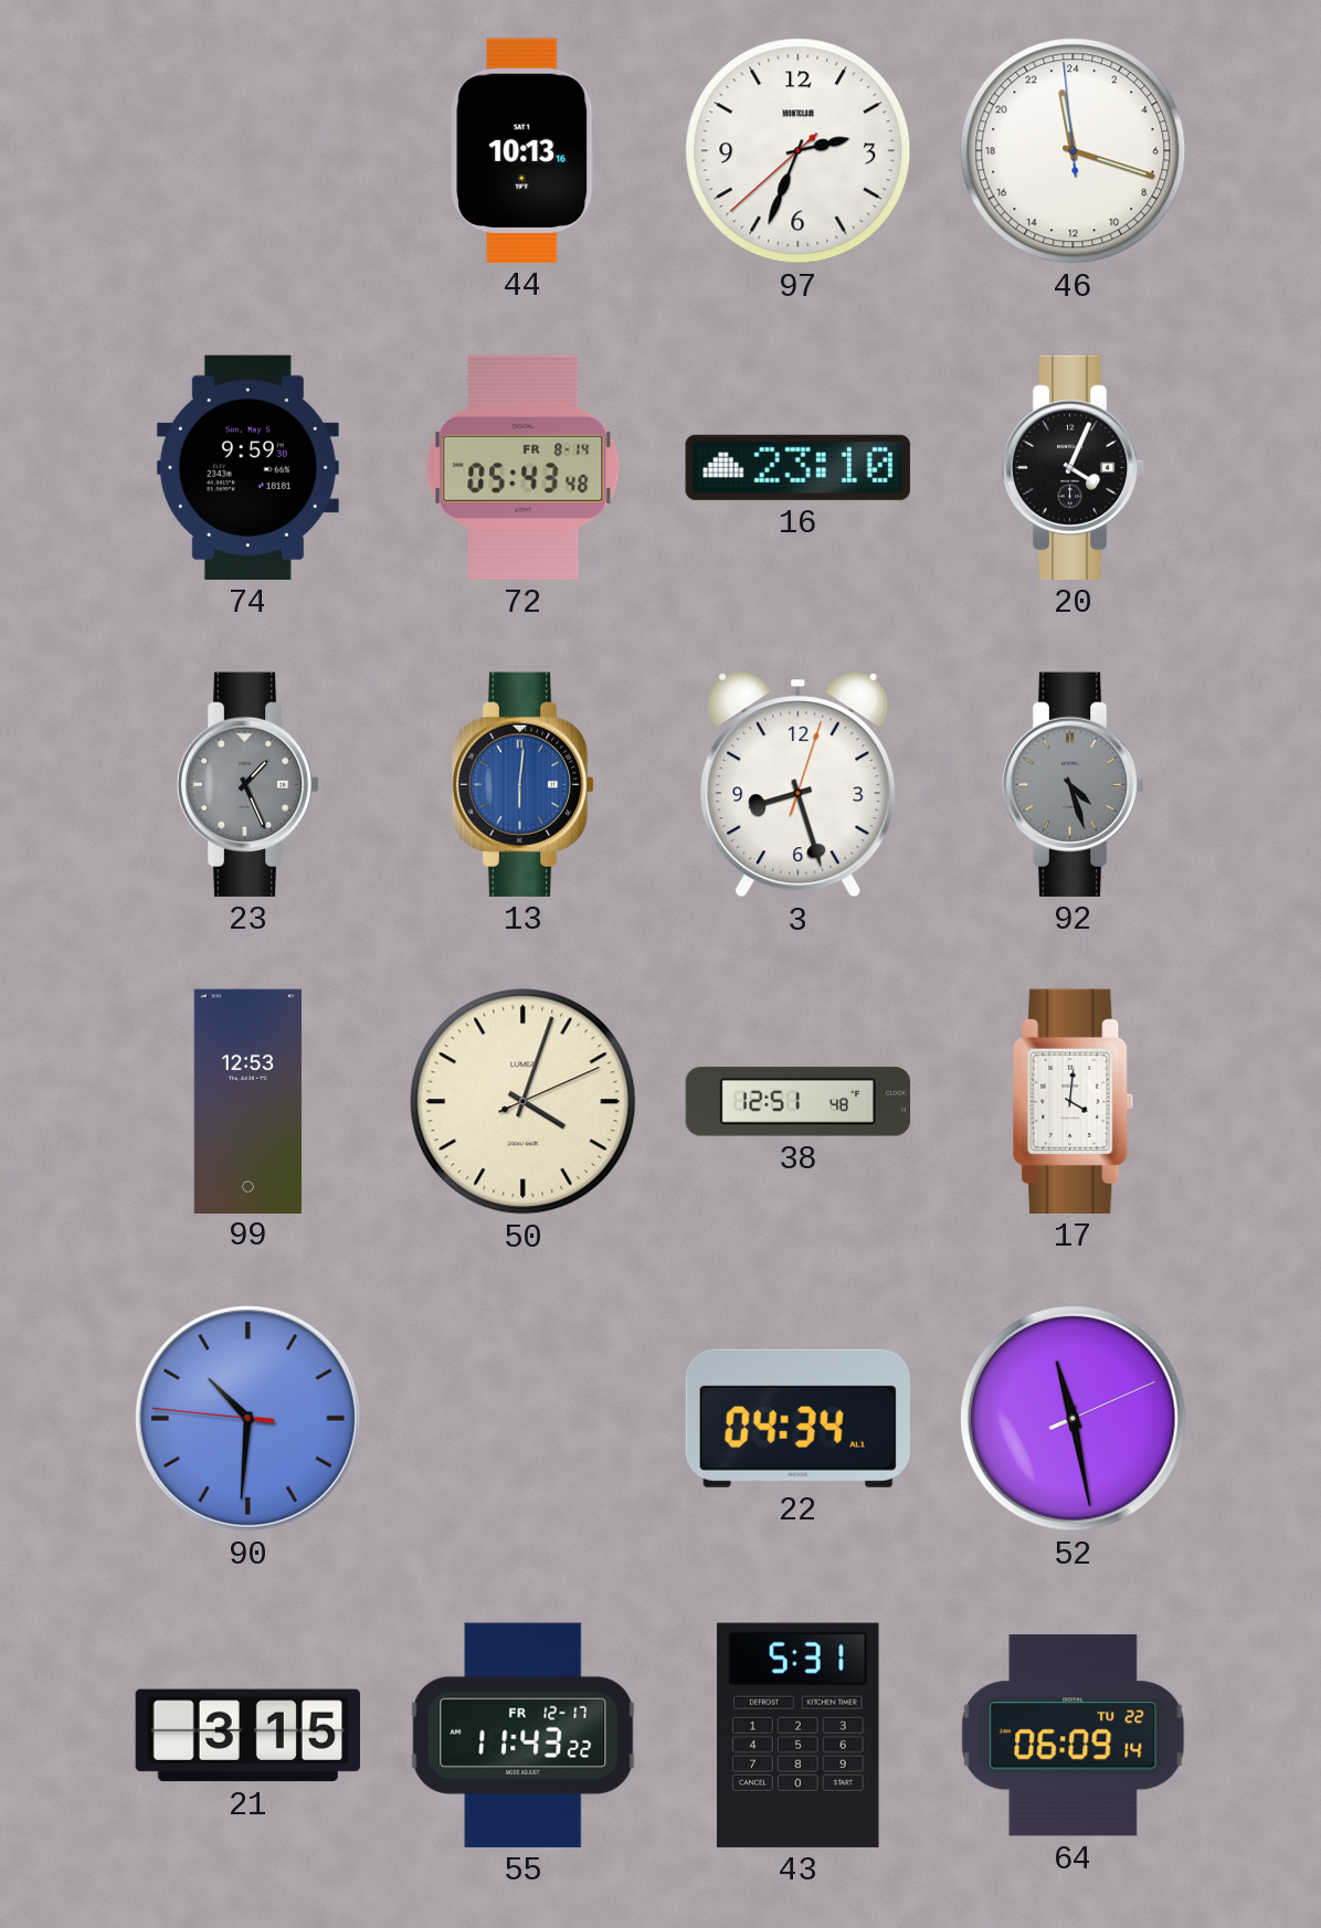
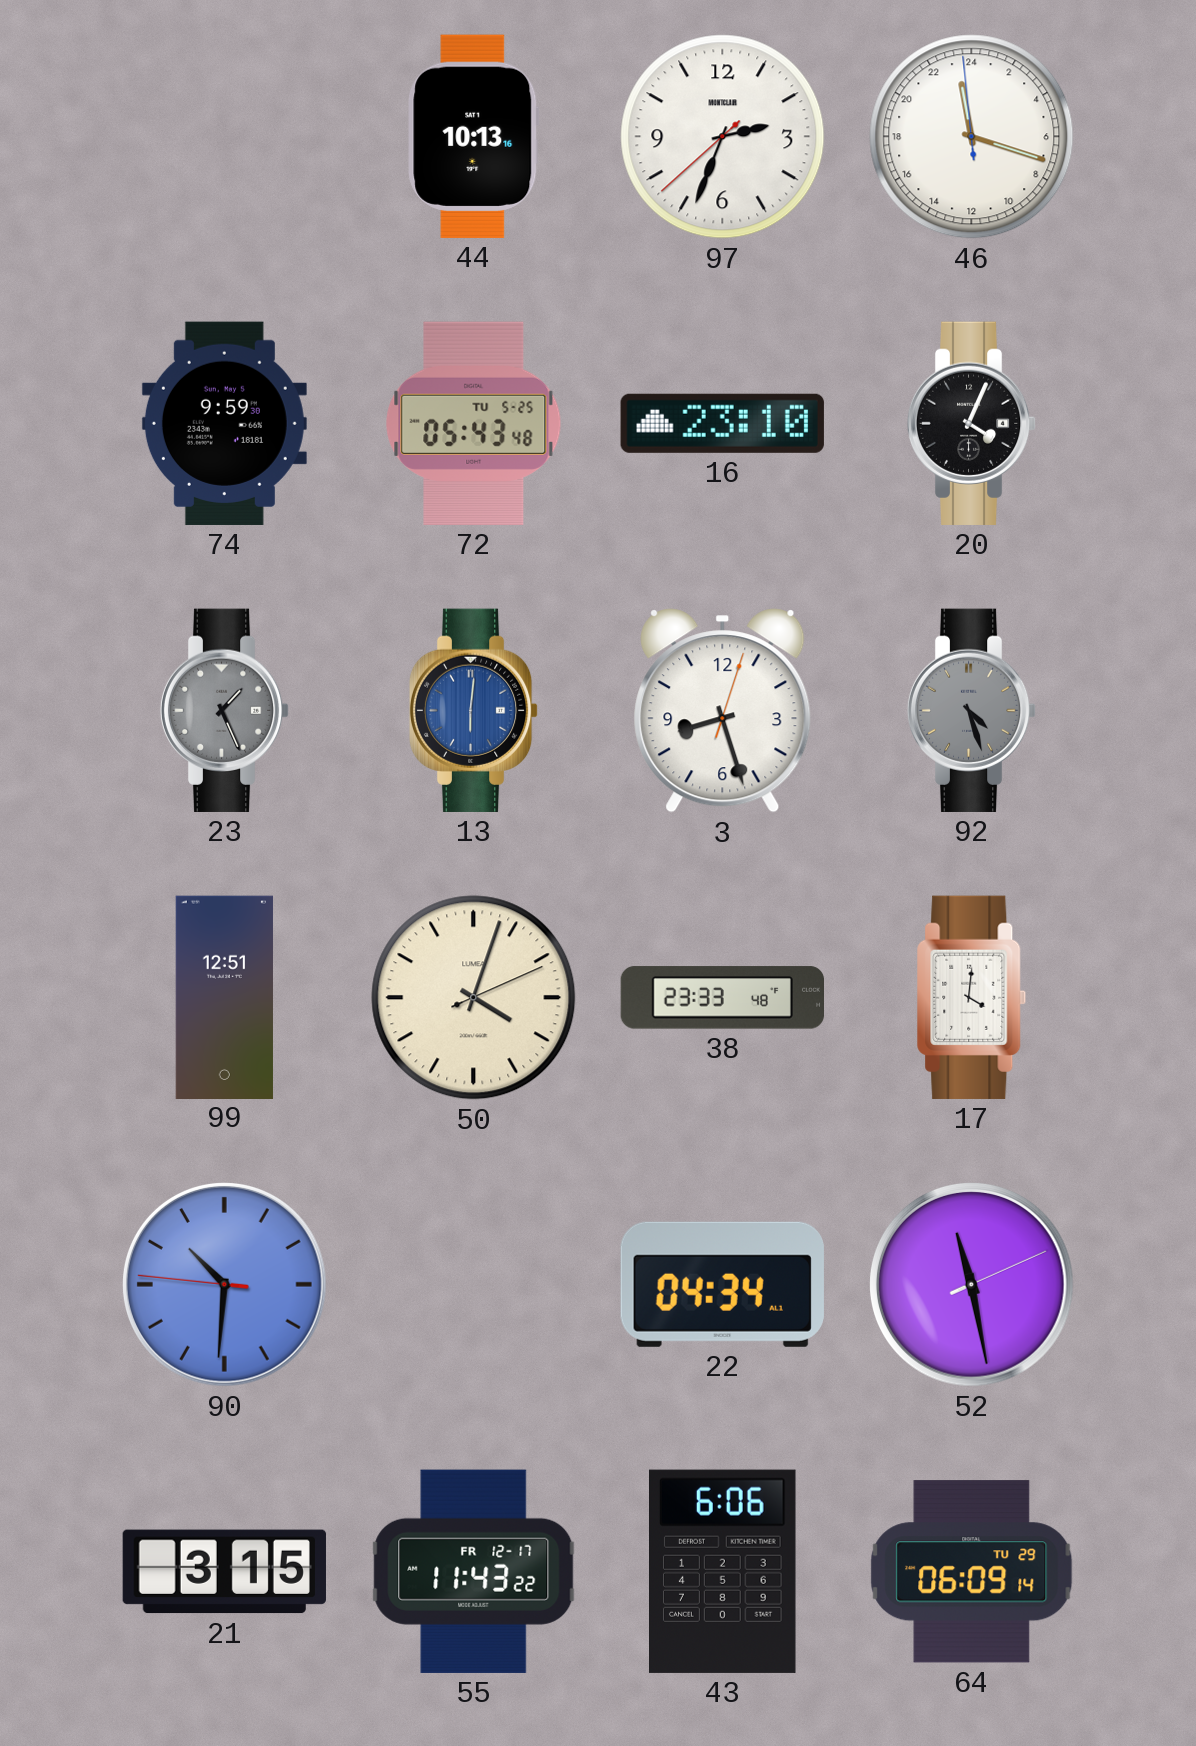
72 date: FR 8-14 -> TU 5-25 (474, 423)
99: 12:53 -> 12:51 (224, 997)
38: 12:51 -> 23:33 (722, 998)
43: 5:31 -> 6:06 (723, 1571)
64 date: TU 22 -> TU 29 (972, 1572)
